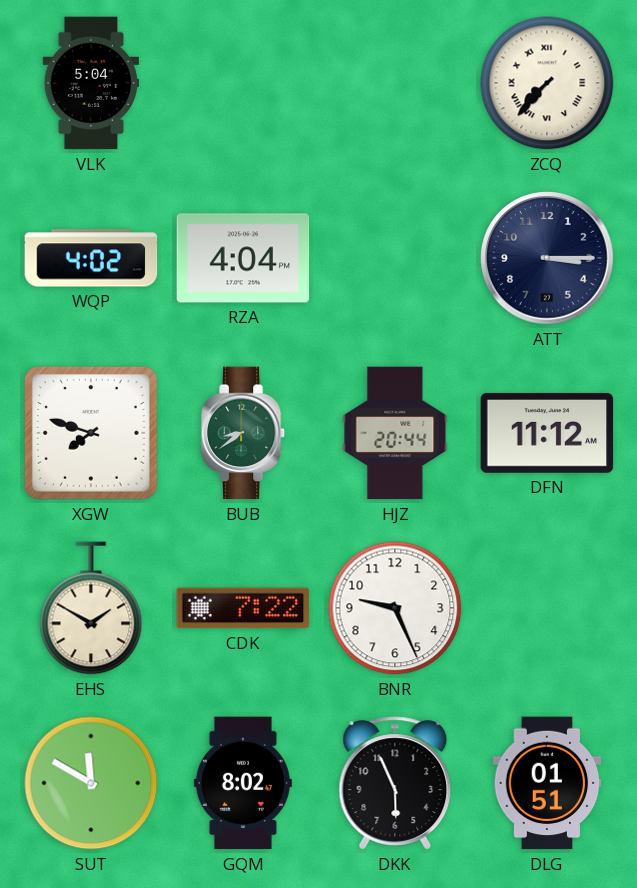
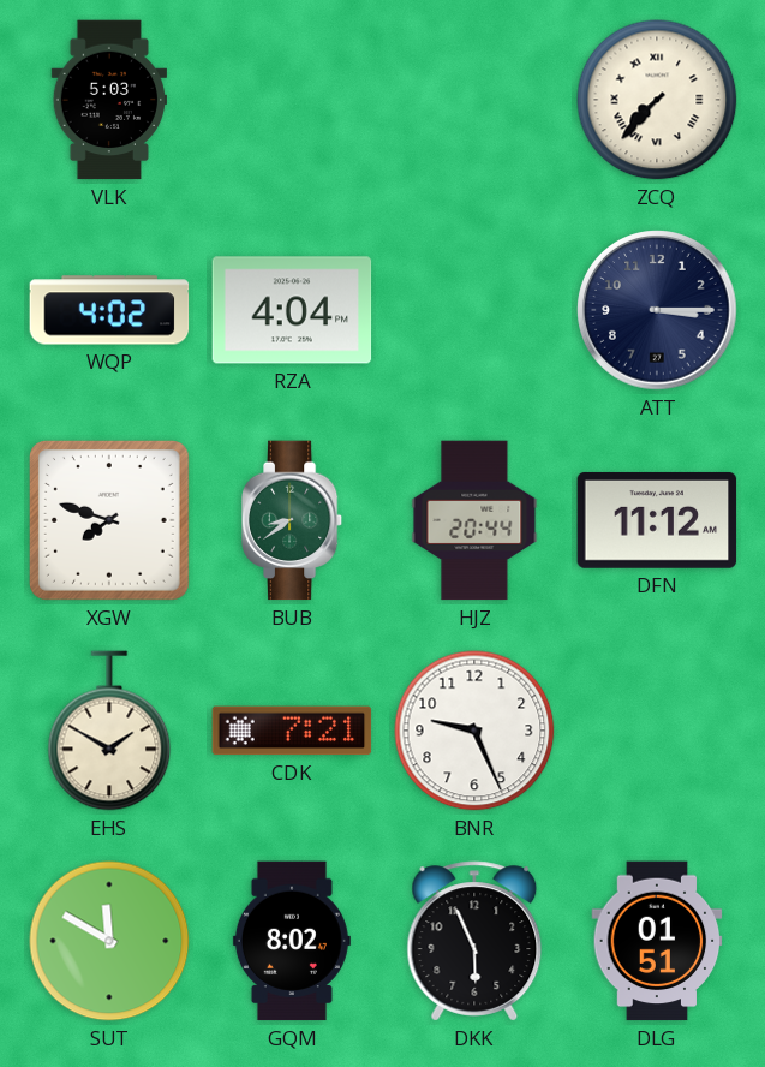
VLK: 5:04 -> 5:03 (109, 100)
CDK: 7:22 -> 7:21 (292, 731)
